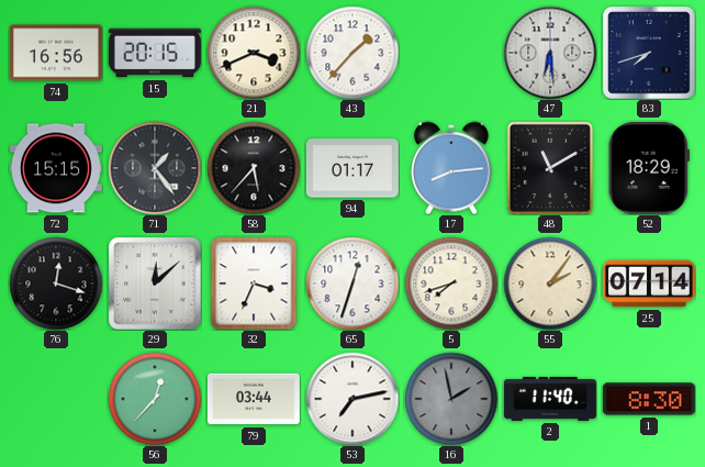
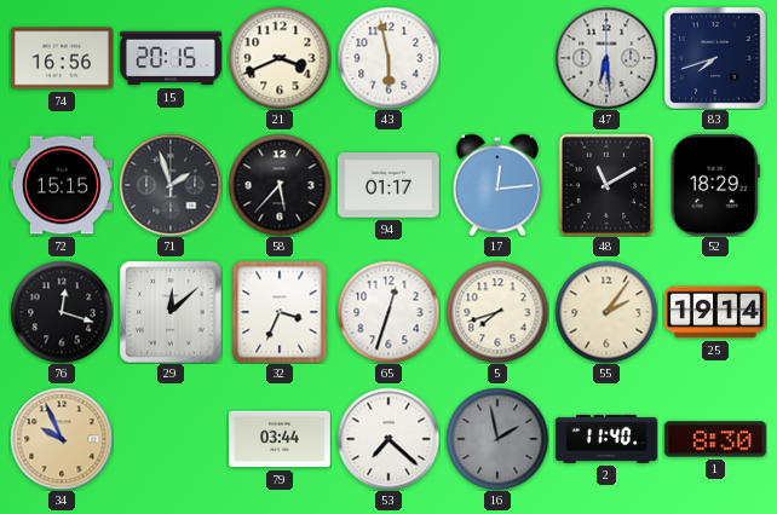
43: 1:37 -> 5:58 (388, 58)
71: 1:24 -> 1:57 (171, 185)
17: 8:14 -> 12:14 (497, 185)
25: 07:14 -> 19:14 (715, 312)
34: none -> 9:56 (62, 439)
56: 12:37 -> none (155, 399)
53: 7:13 -> 7:22 (388, 439)
